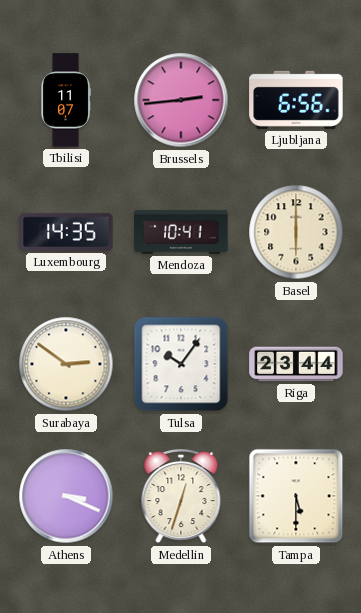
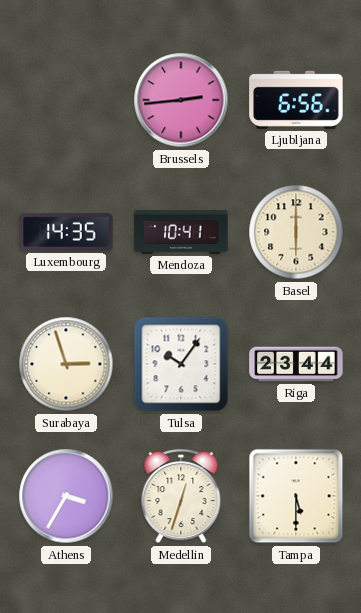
Tbilisi: 11:07 -> none (66, 100)
Surabaya: 2:51 -> 2:57 (66, 364)
Athens: 3:19 -> 3:35 (66, 496)
